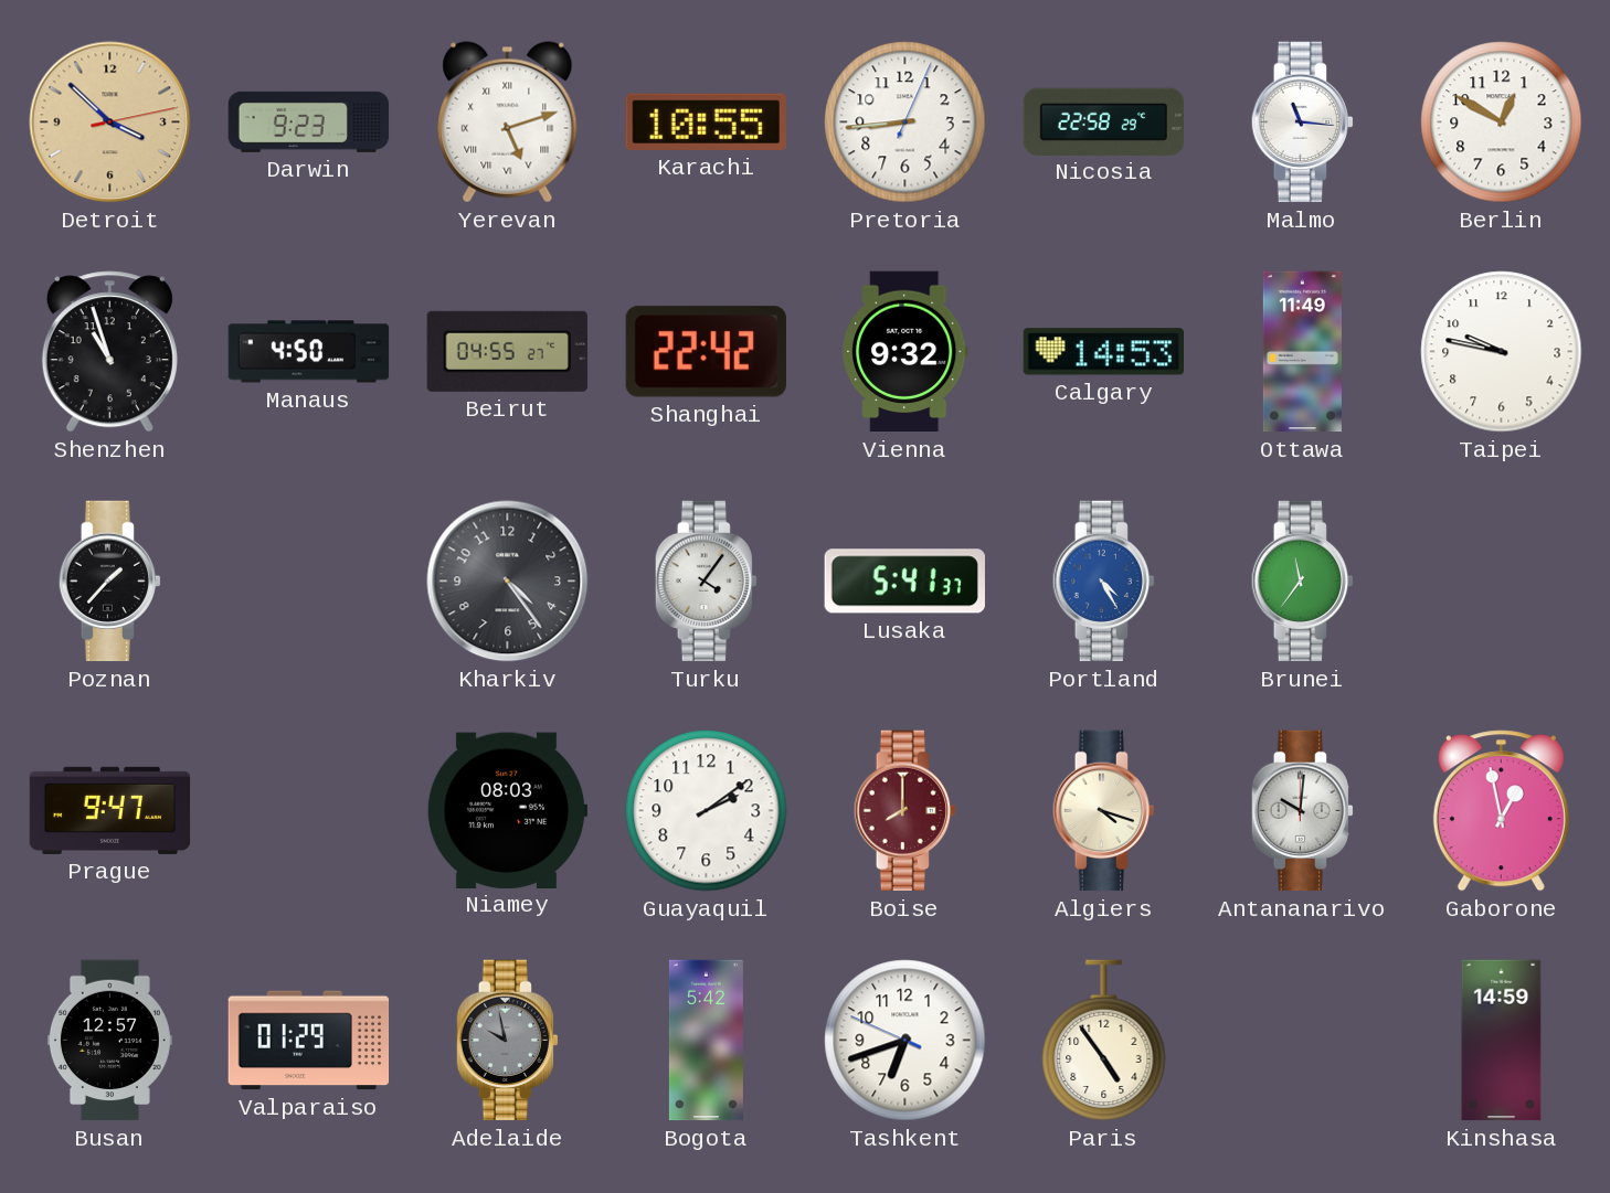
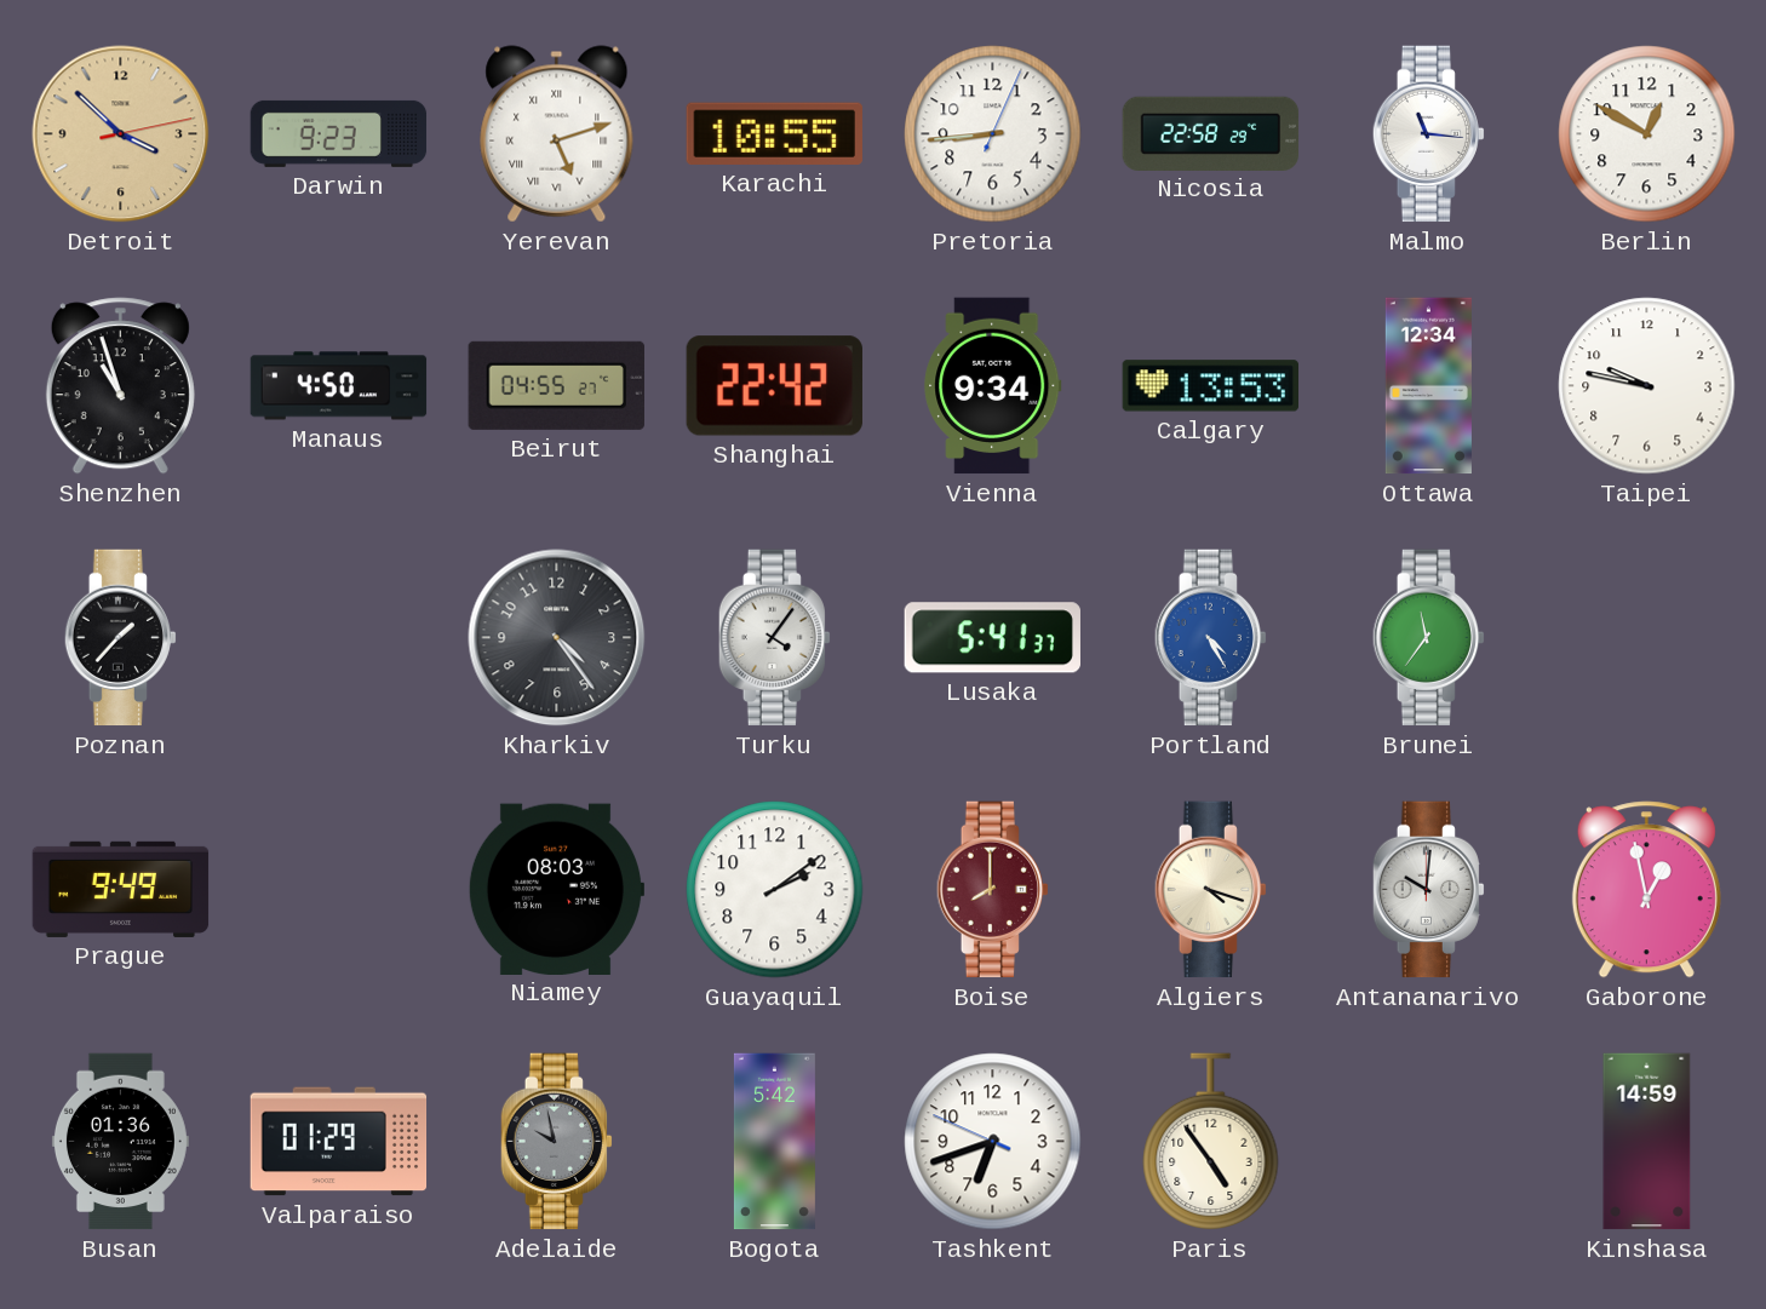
Vienna: 9:32 -> 9:34 (993, 386)
Calgary: 14:53 -> 13:53 (1210, 386)
Ottawa: 11:49 -> 12:34 (1428, 386)
Prague: 9:47 -> 9:49 (121, 889)
Busan: 12:57 -> 01:36 (120, 1142)
